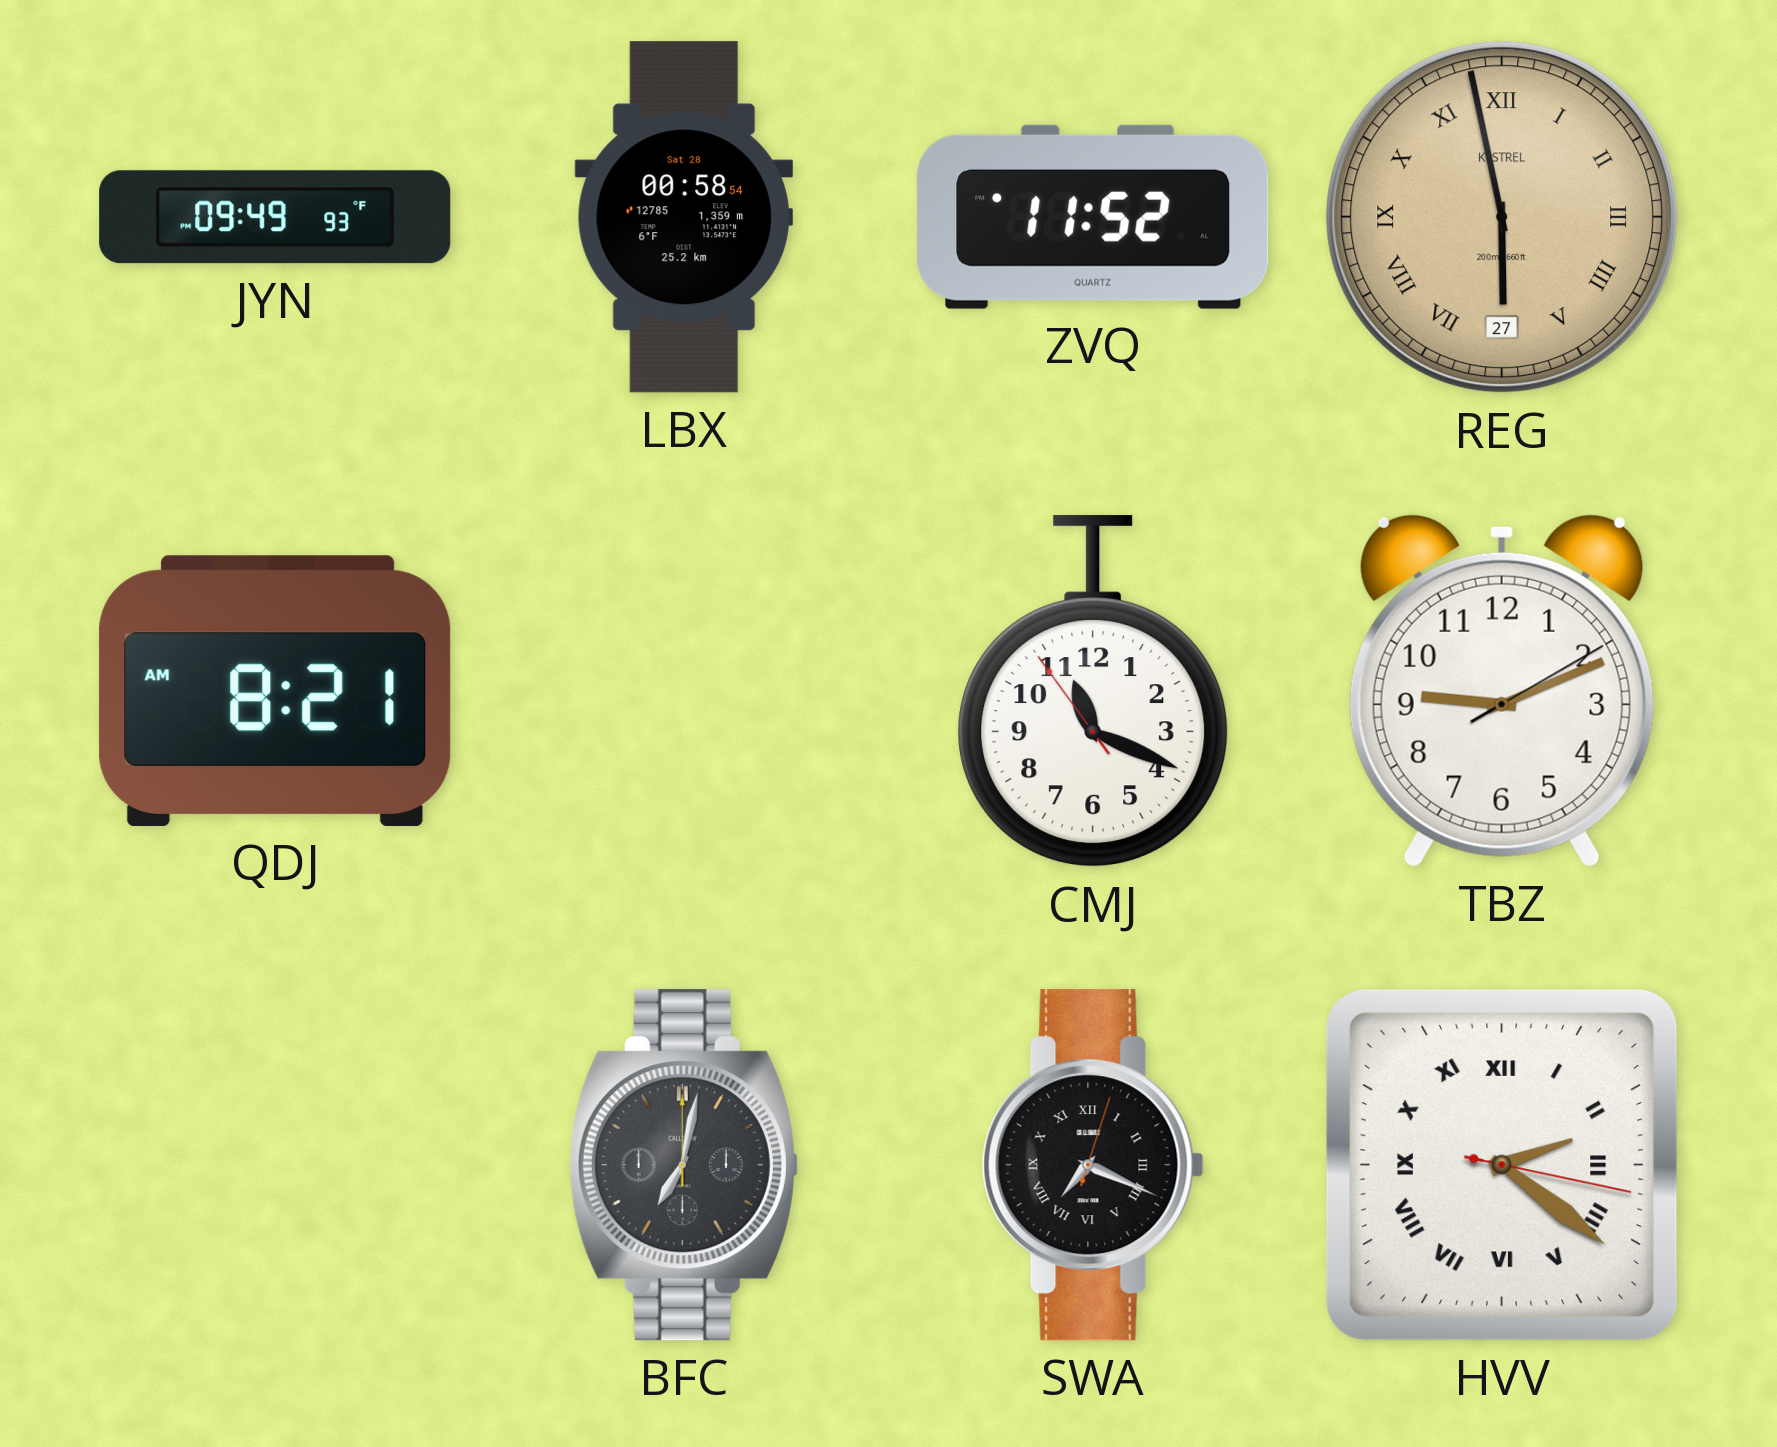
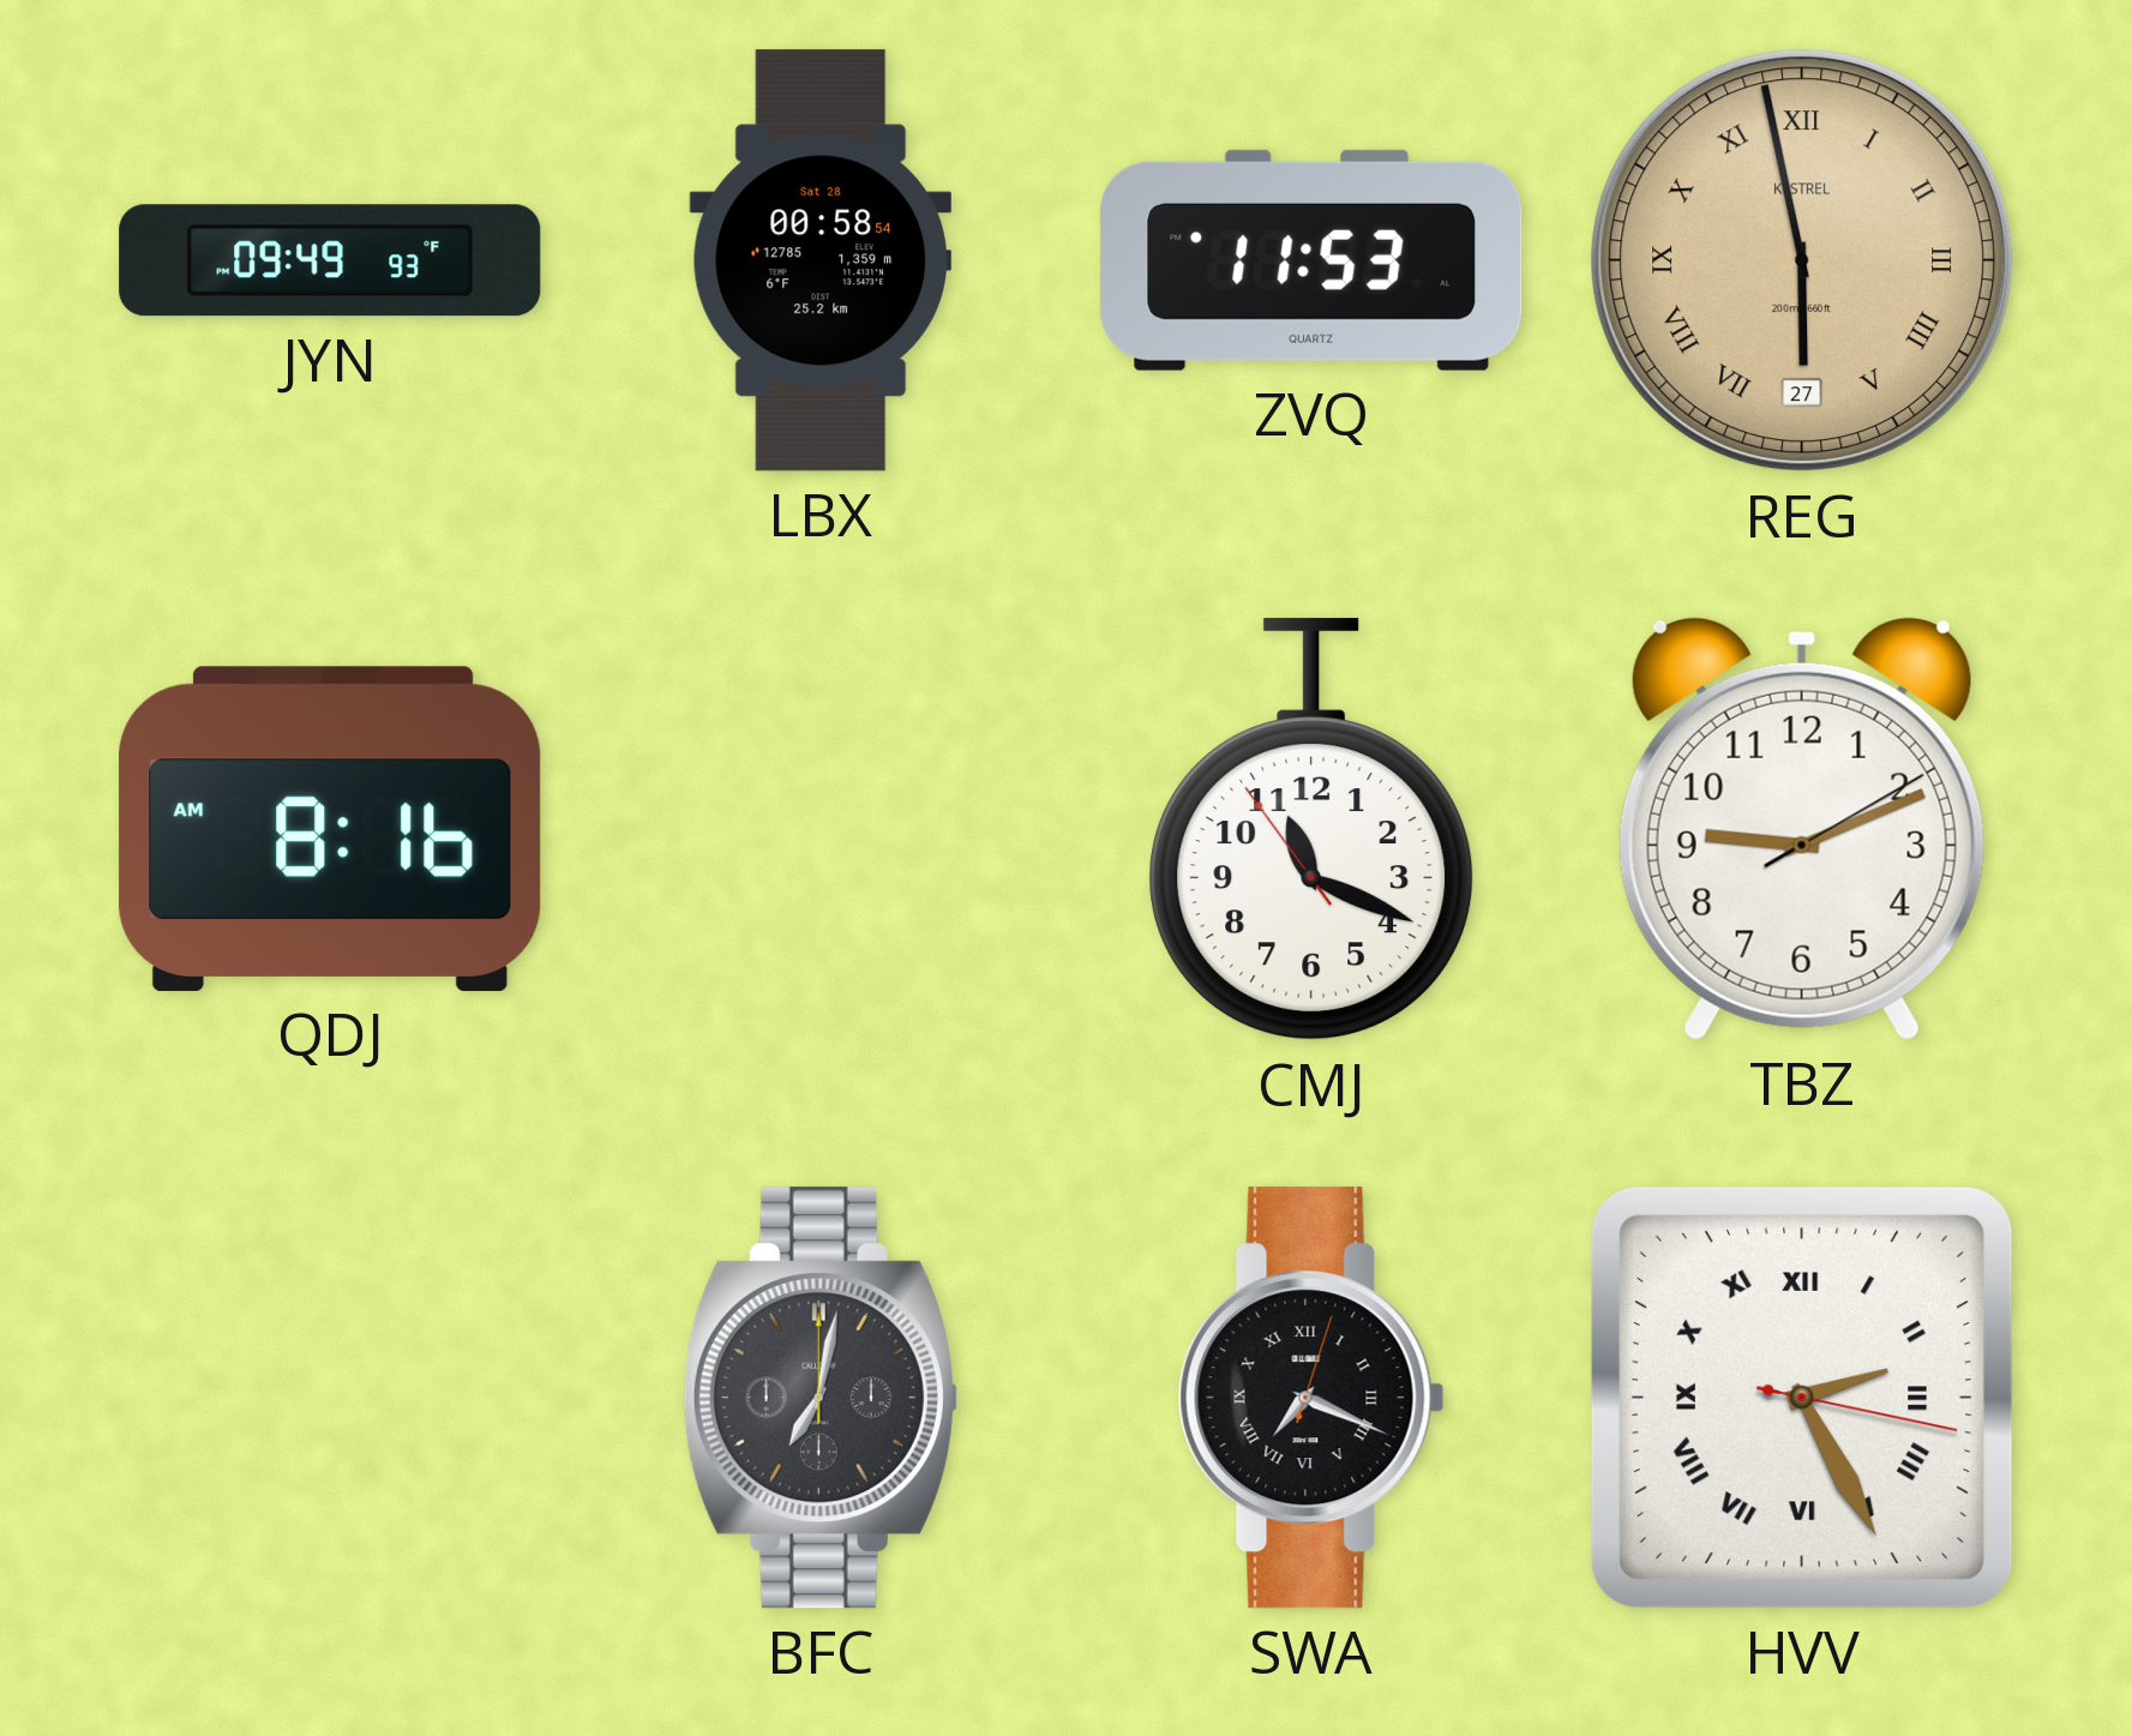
ZVQ: 11:52 -> 11:53 (1311, 260)
QDJ: 8:21 -> 8:16 (330, 829)
HVV: 2:21 -> 2:25 (1802, 1398)
